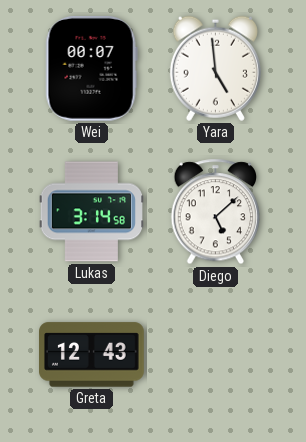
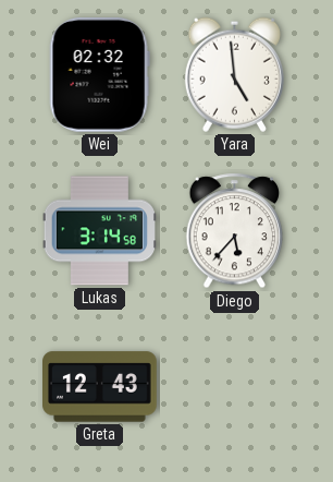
Wei: 00:07 -> 02:32 (99, 74)
Diego: 5:08 -> 5:37 (235, 231)
